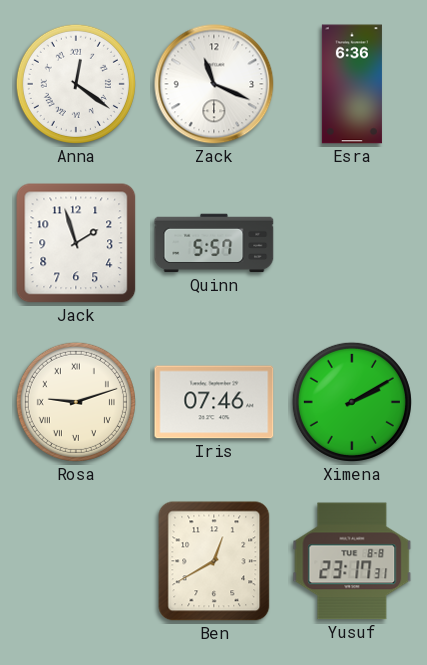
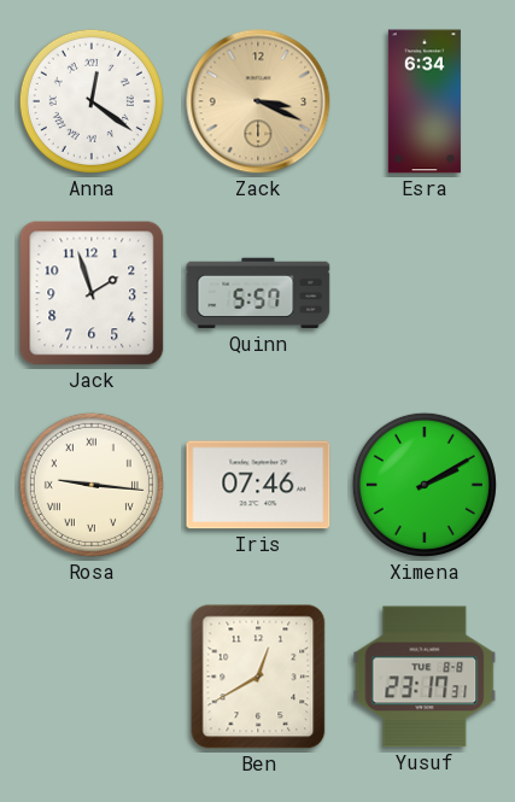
Zack: 11:19 -> 3:19 (258, 101)
Zack dial: white -> champagne (258, 101)
Esra: 6:36 -> 6:34 (425, 101)
Rosa: 9:12 -> 9:16 (92, 485)
